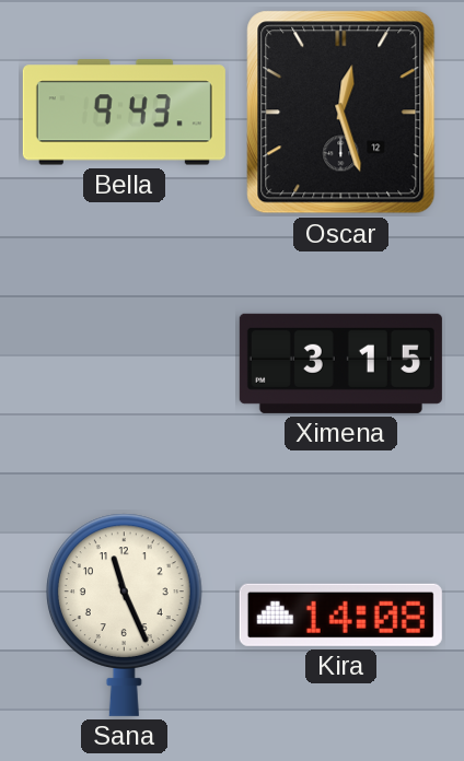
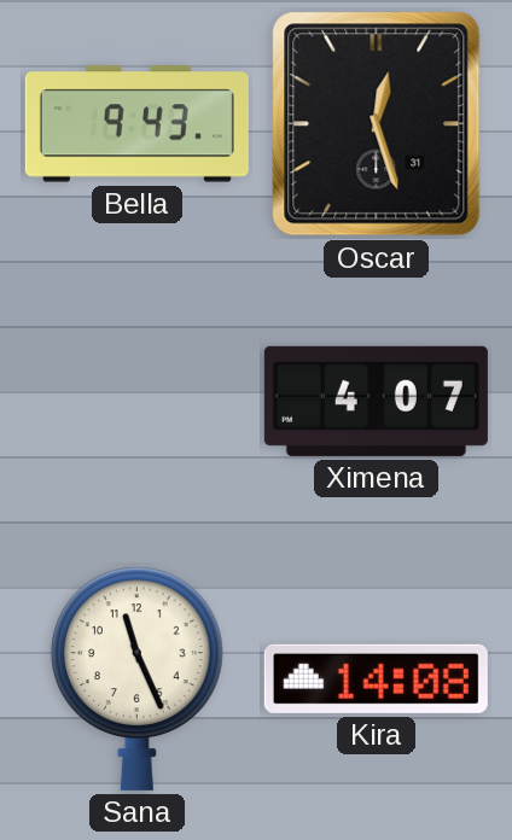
Oscar date: 12 -> 31 (377, 124)
Ximena: 3:15 -> 4:07 (376, 401)
